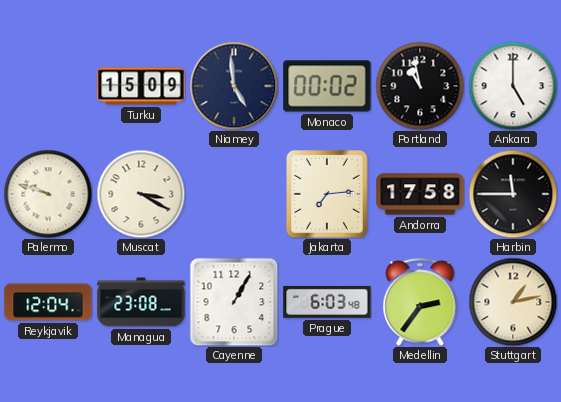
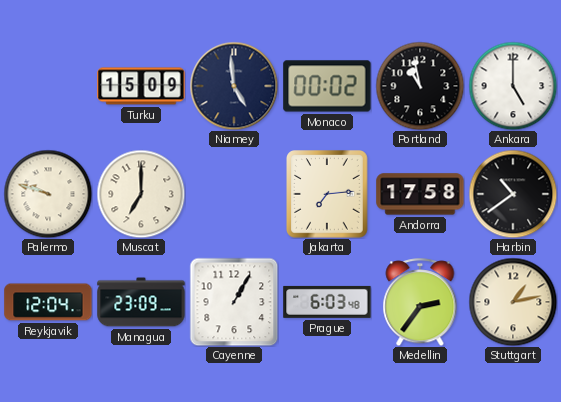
Muscat: 3:20 -> 7:00 (141, 194)
Harbin: 11:45 -> 10:39 (513, 194)
Managua: 23:08 -> 23:09 (141, 302)
